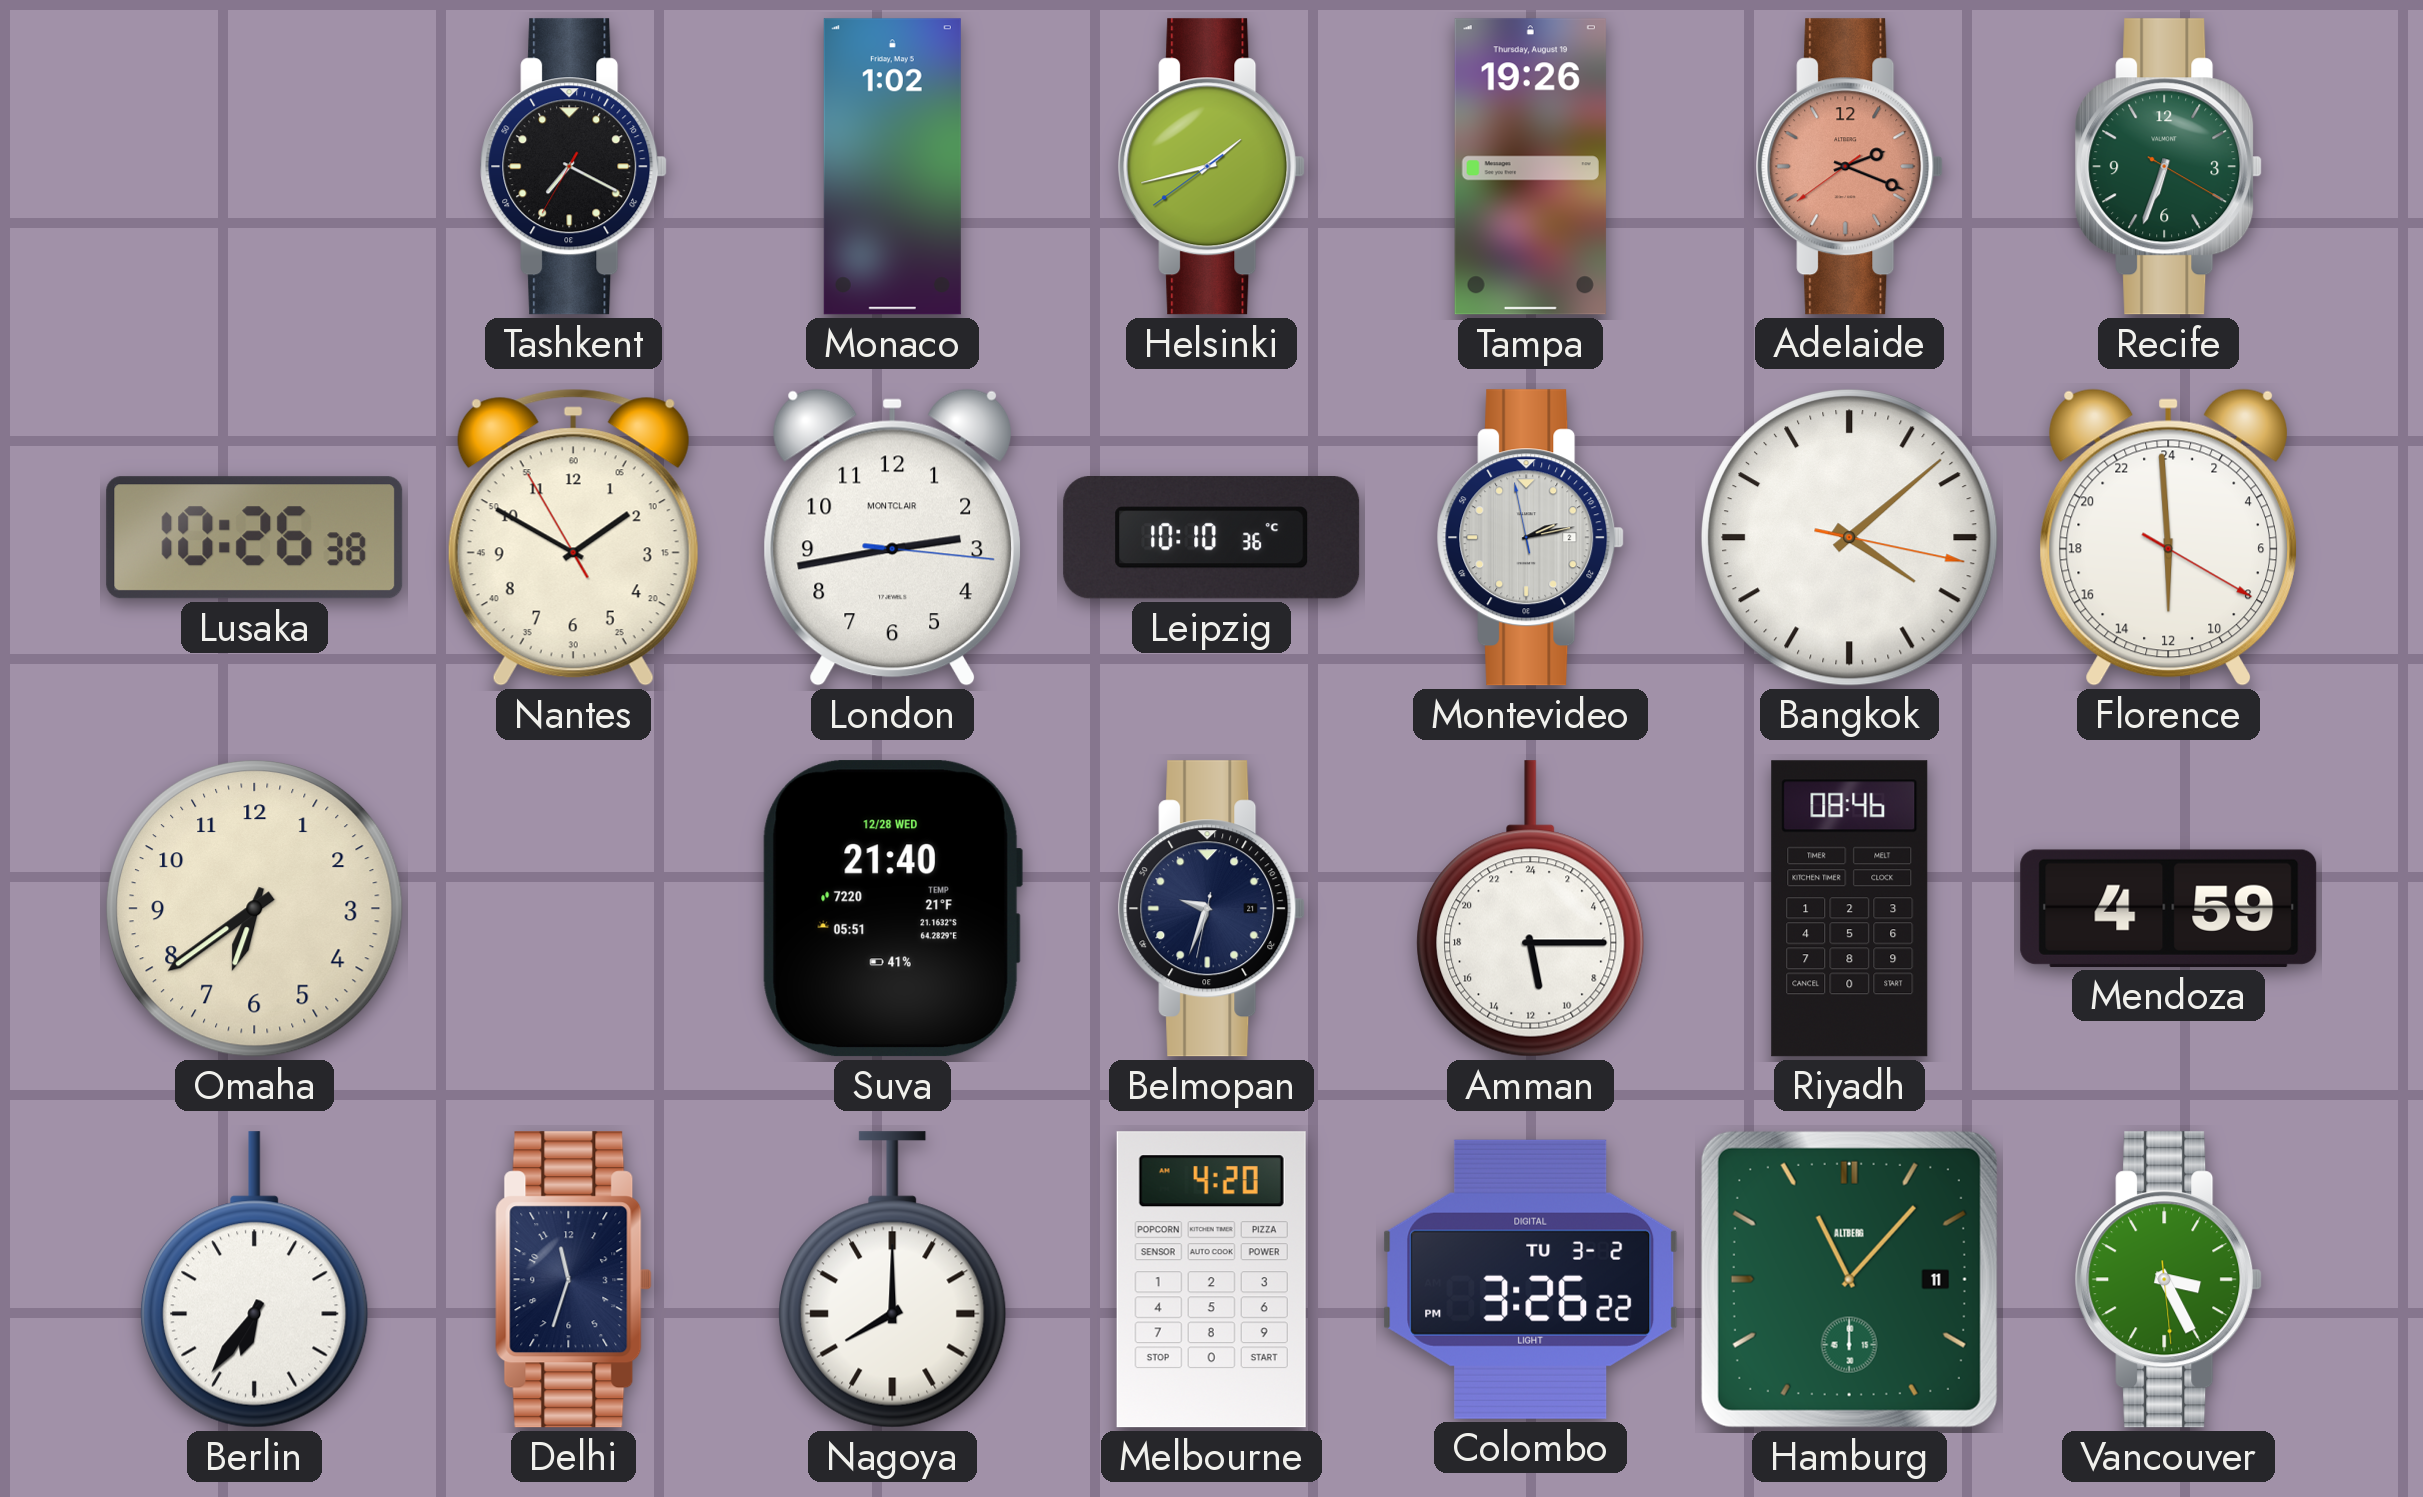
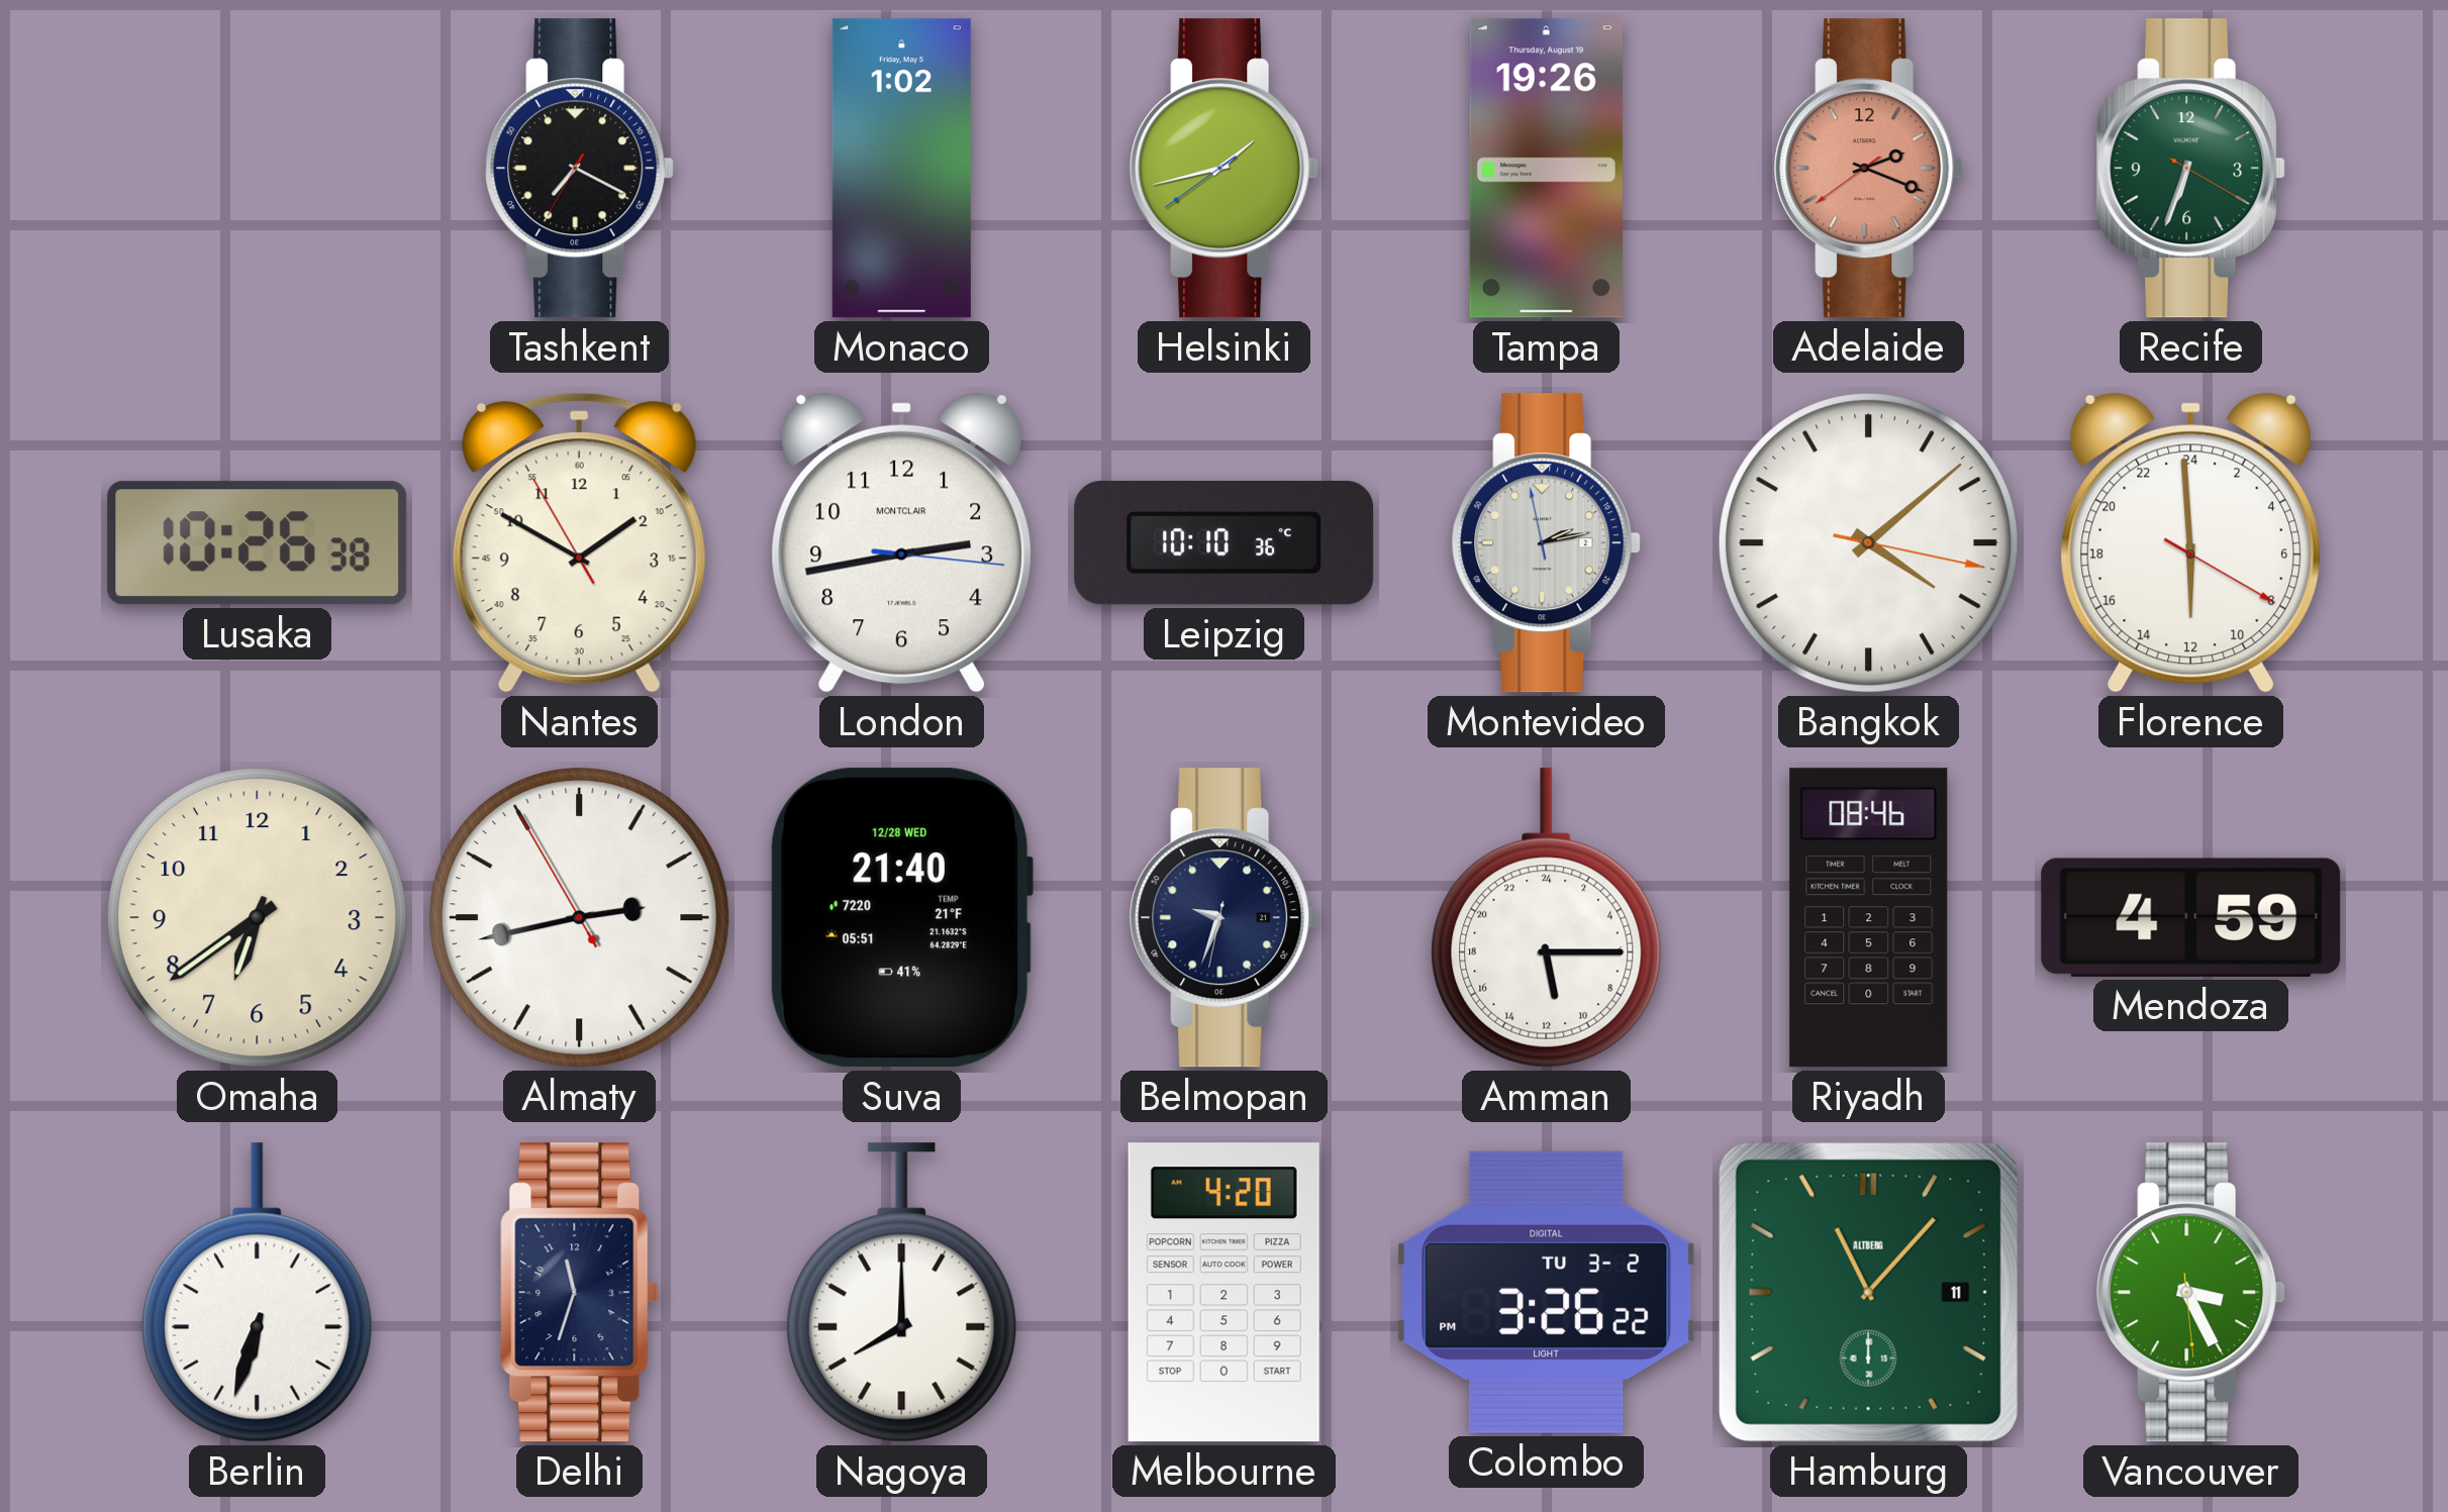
Almaty: none -> 2:42 (580, 918)
Berlin: 6:36 -> 6:33 (258, 1293)
